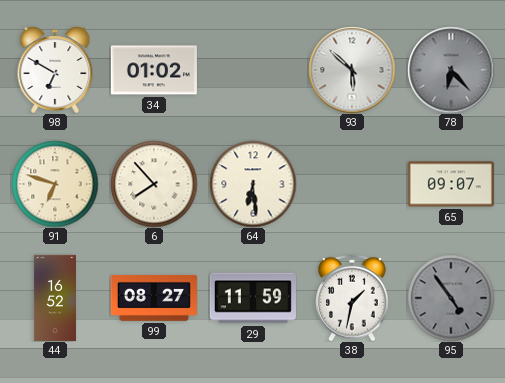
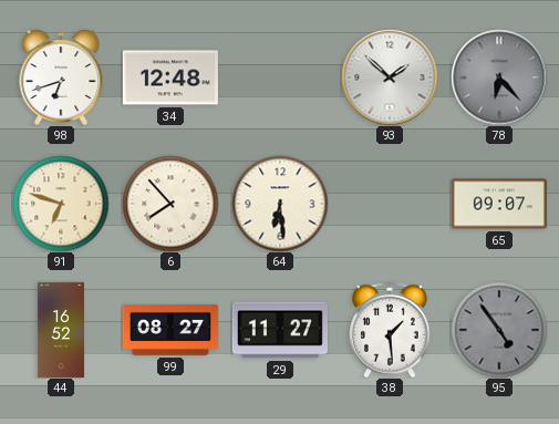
98: 6:50 -> 6:42 (61, 77)
34: 01:02 -> 12:48 (170, 77)
93: 5:52 -> 1:52 (390, 77)
29: 11:59 -> 11:27 (280, 330)
38: 1:32 -> 1:29 (391, 330)
